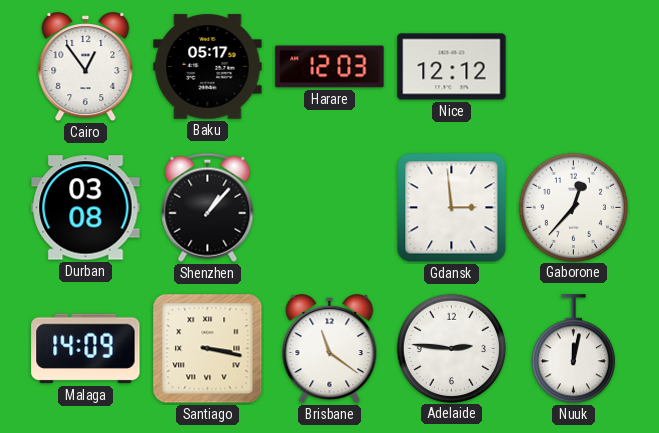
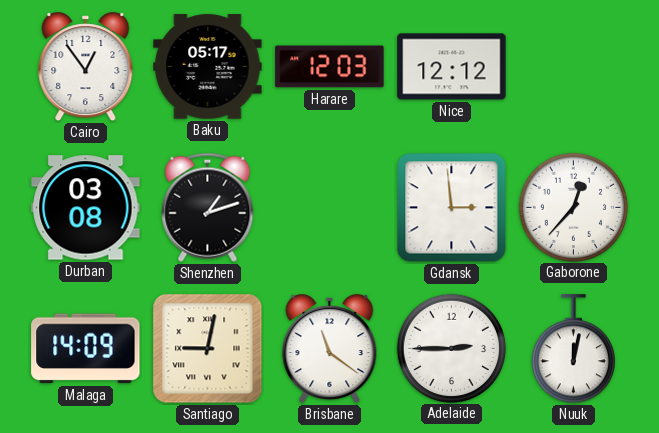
Shenzhen: 1:07 -> 1:12 (208, 207)
Santiago: 3:17 -> 9:02 (208, 349)
Adelaide: 2:46 -> 2:45 (451, 348)
